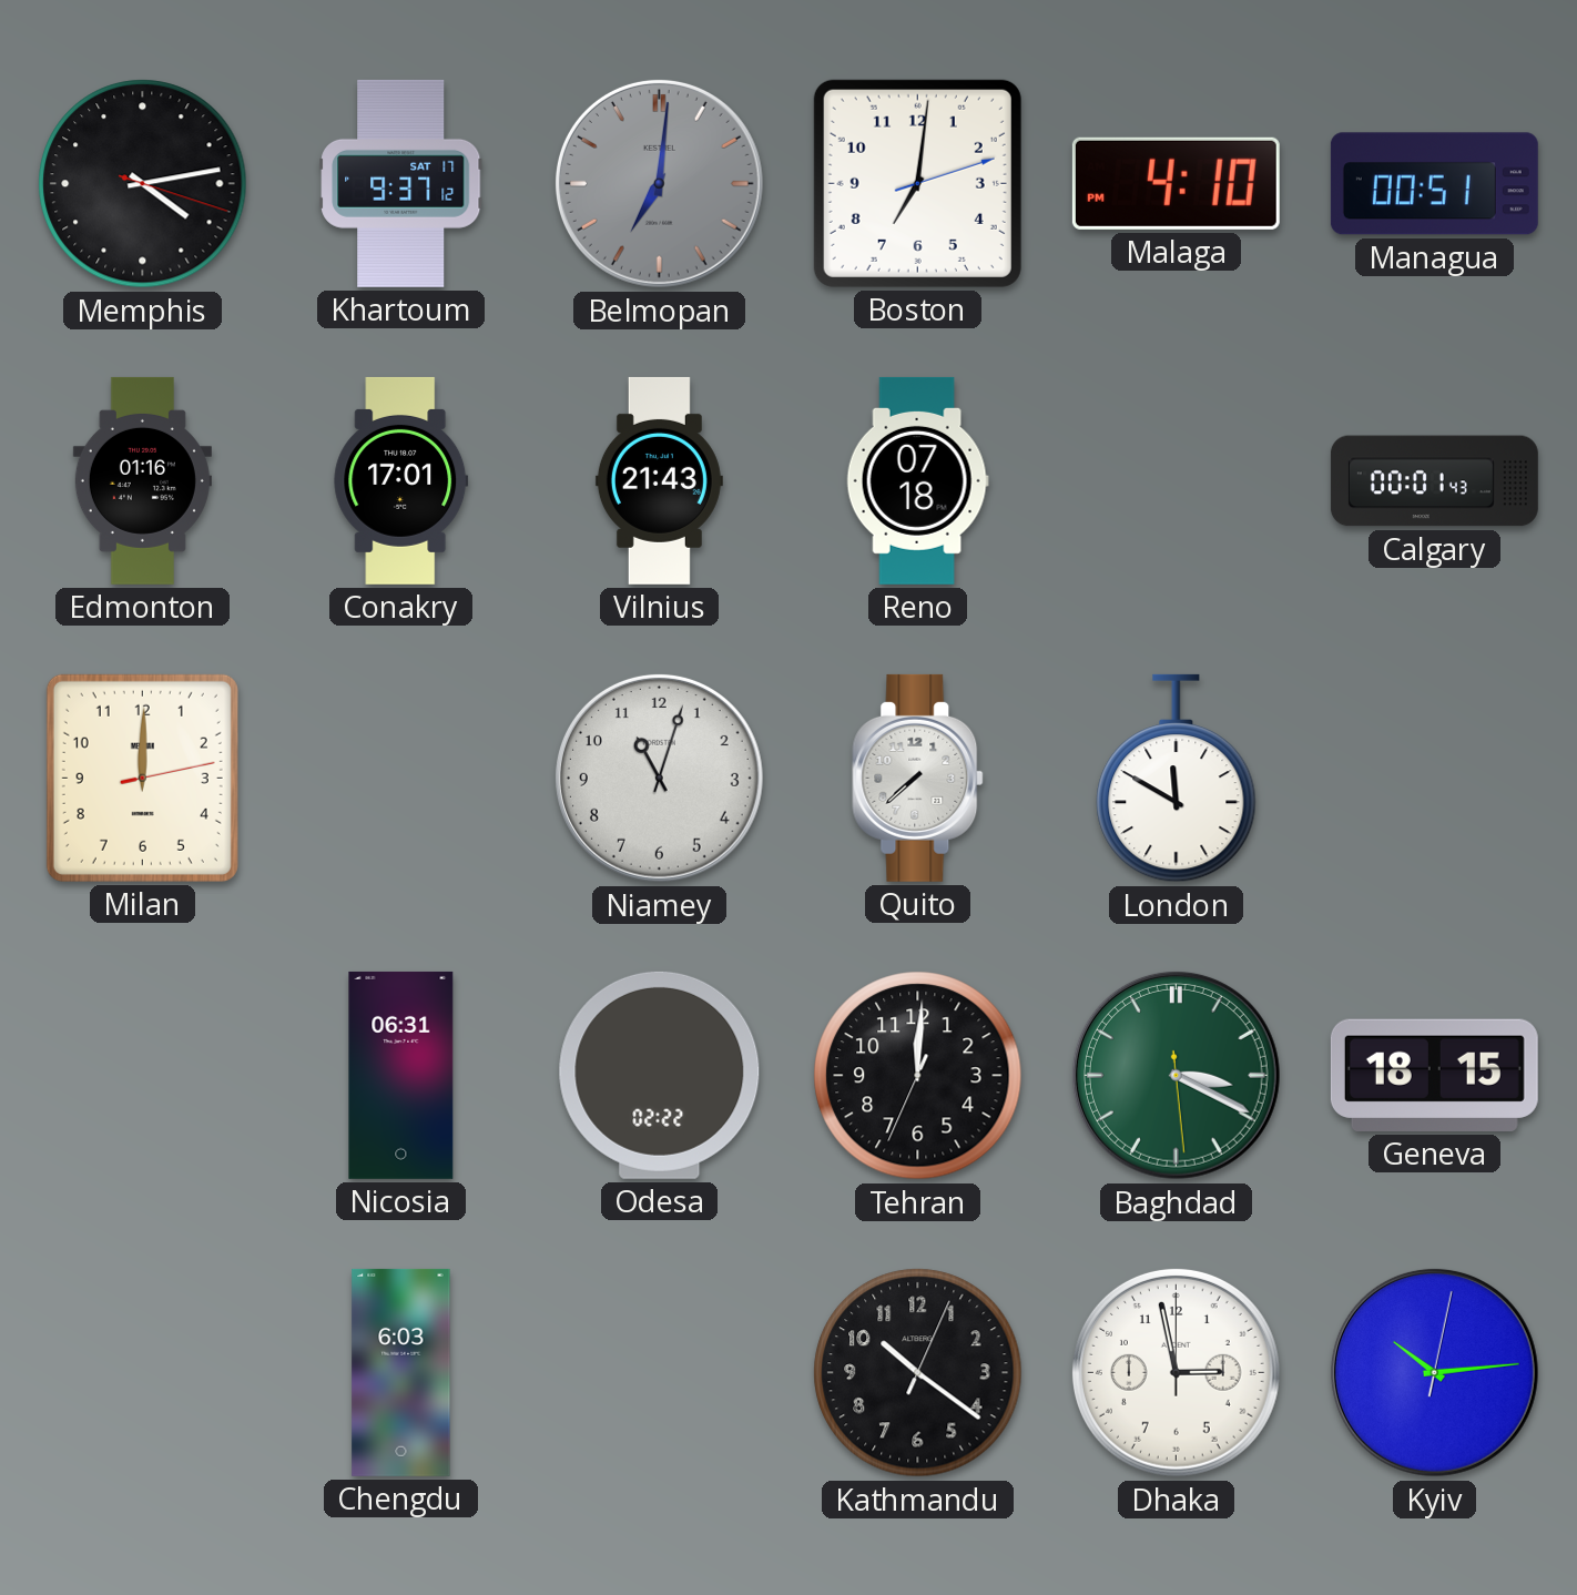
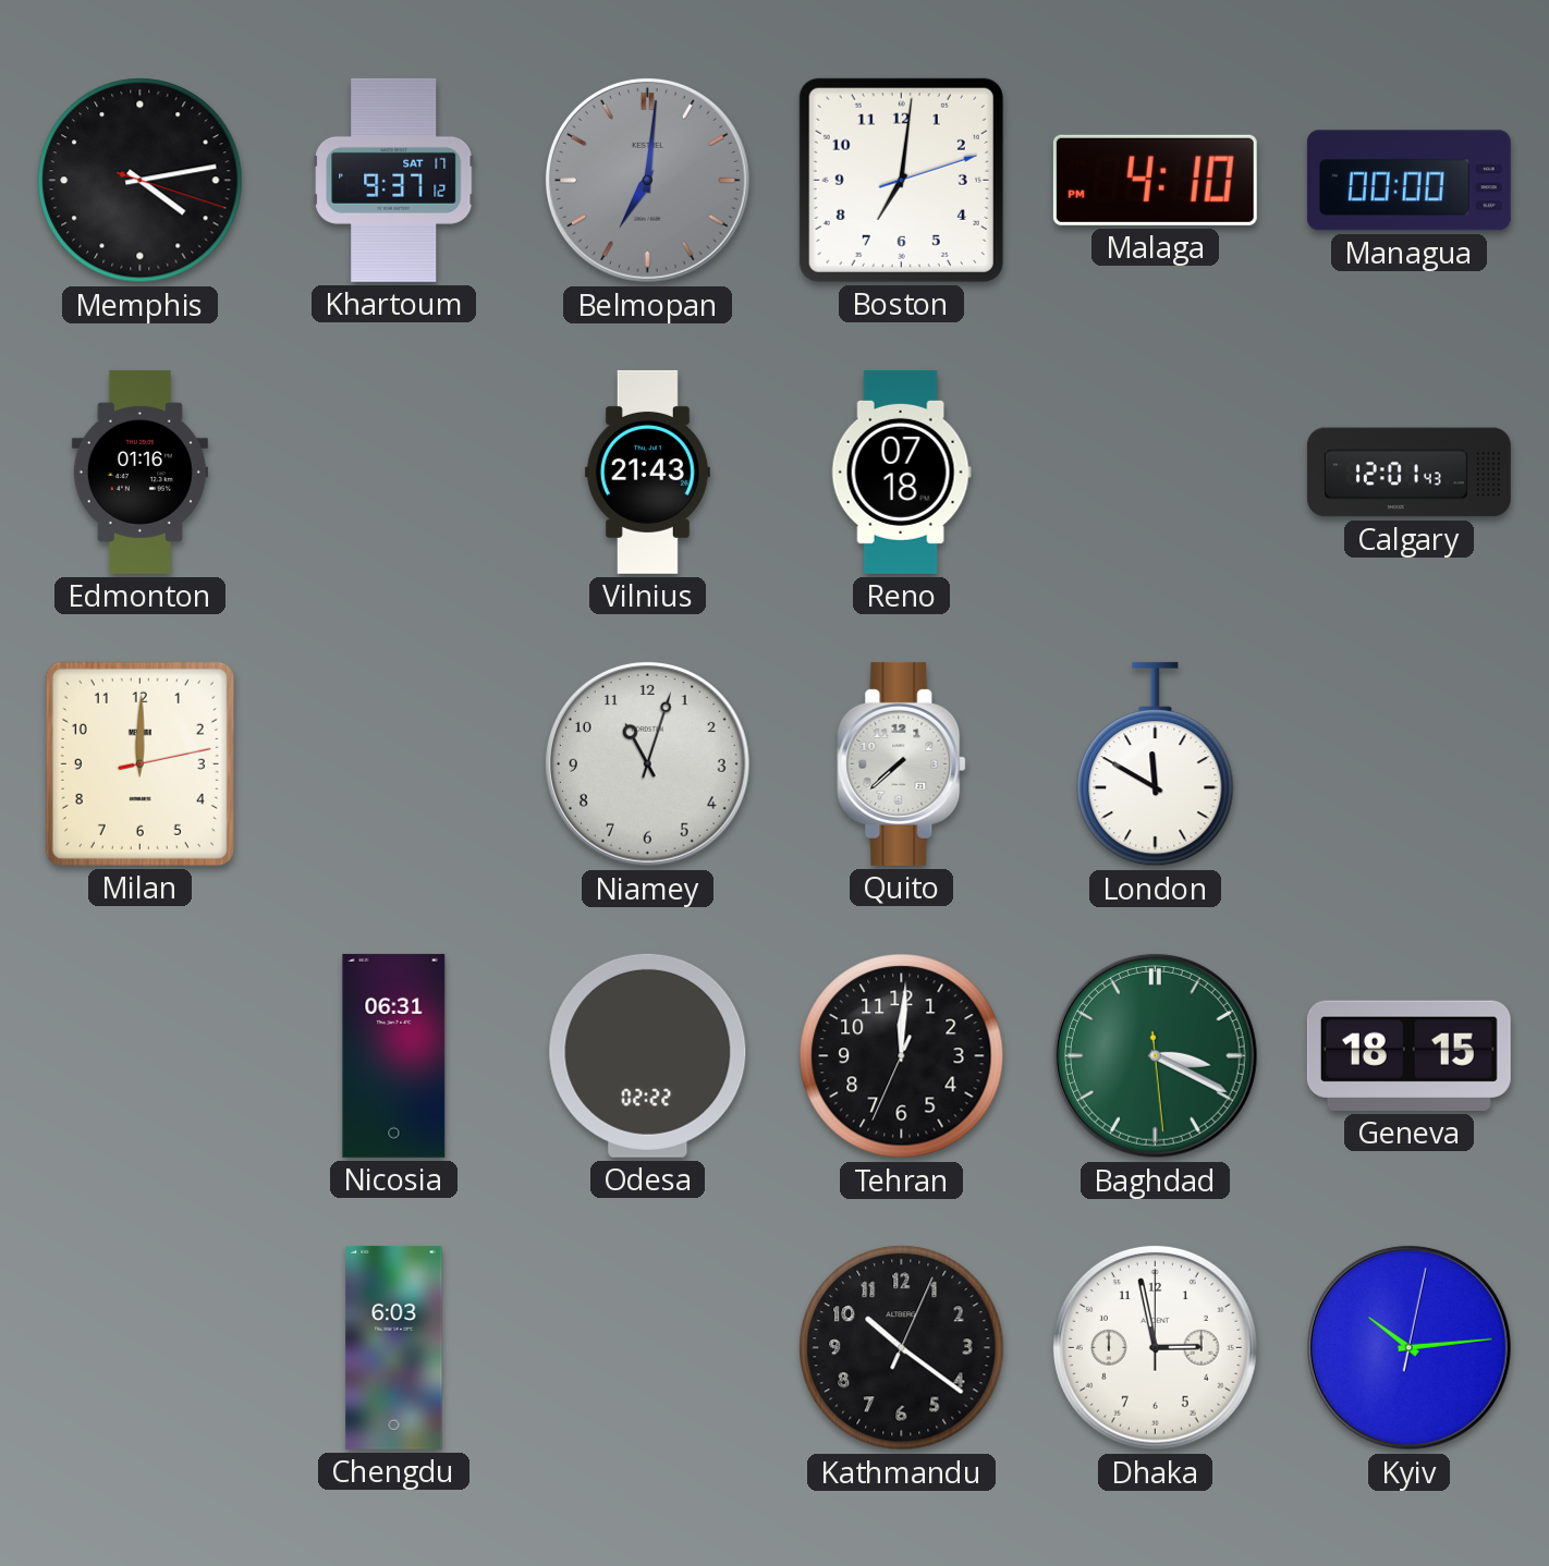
Managua: 00:51 -> 00:00 (1408, 181)
Conakry: 17:01 -> none (401, 480)
Calgary: 00:01 -> 12:01 (1408, 473)
